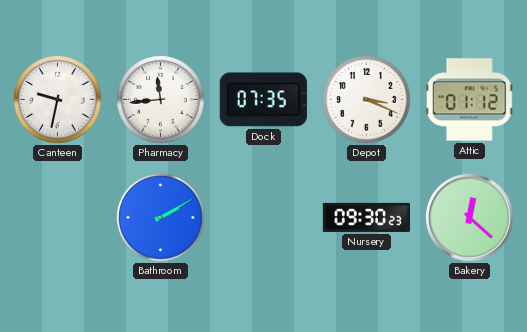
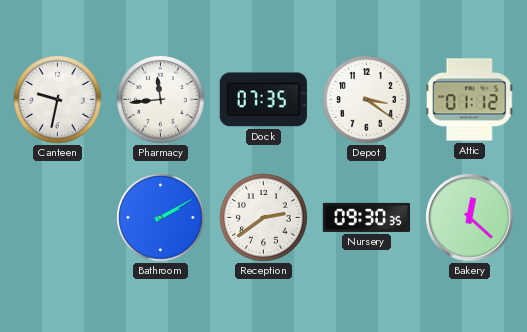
Depot: 3:19 -> 3:21 (367, 100)
Reception: none -> 2:39 (264, 218)
Nursery: 09:30:23 -> 09:30:35 (367, 217)
